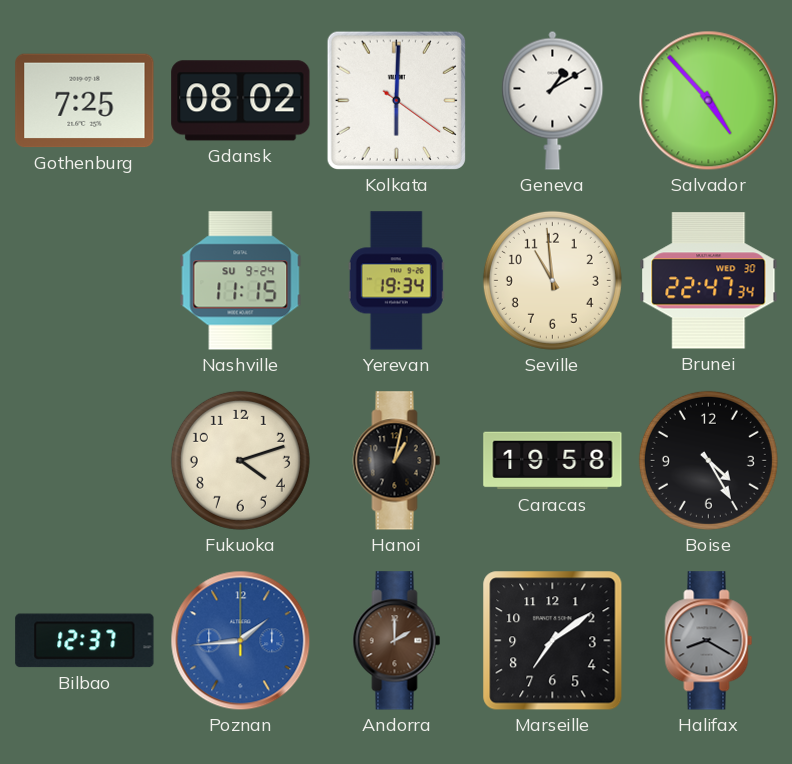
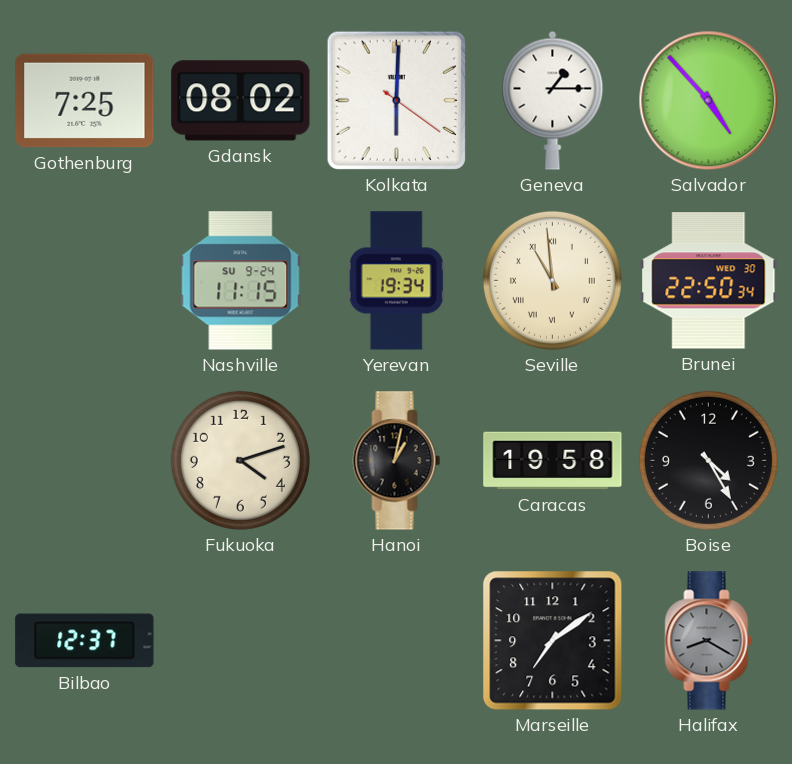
Geneva: 1:10 -> 1:15 (553, 100)
Seville numerals: Arabic -> Roman (552, 280)
Brunei: 22:47 -> 22:50 (709, 281)
Poznan: 1:44 -> none (241, 641)
Andorra: 2:00 -> none (397, 641)
